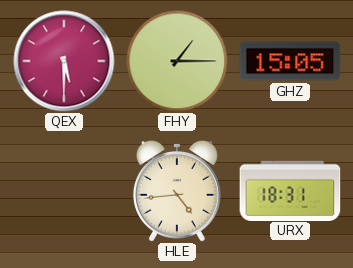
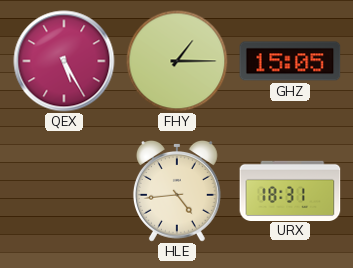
QEX: 5:30 -> 5:25 (64, 61)
